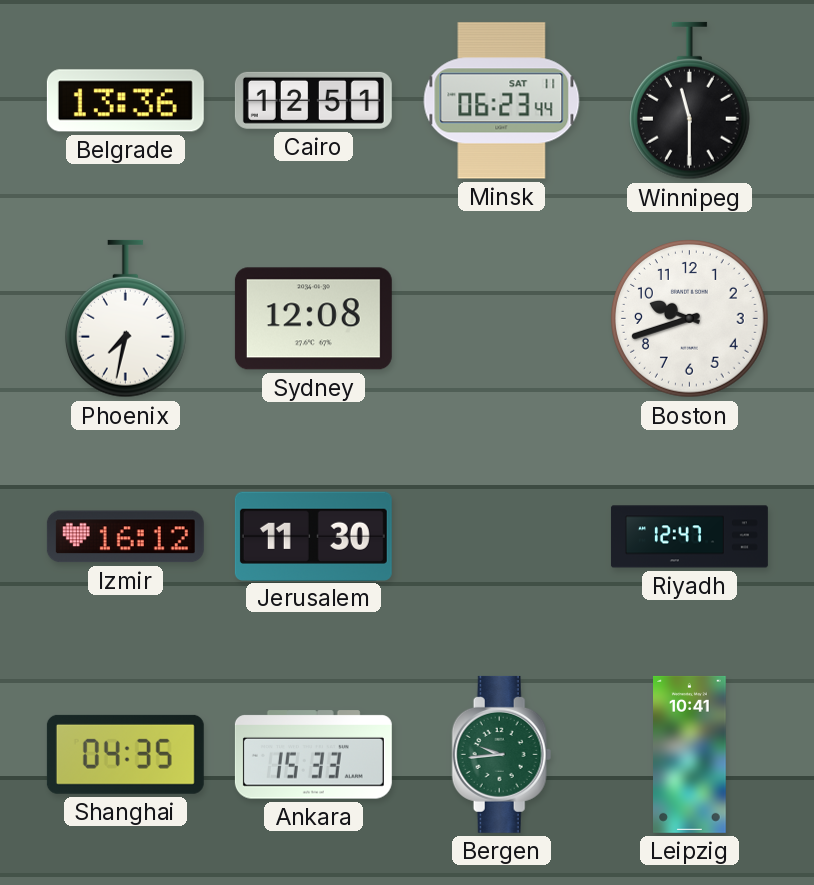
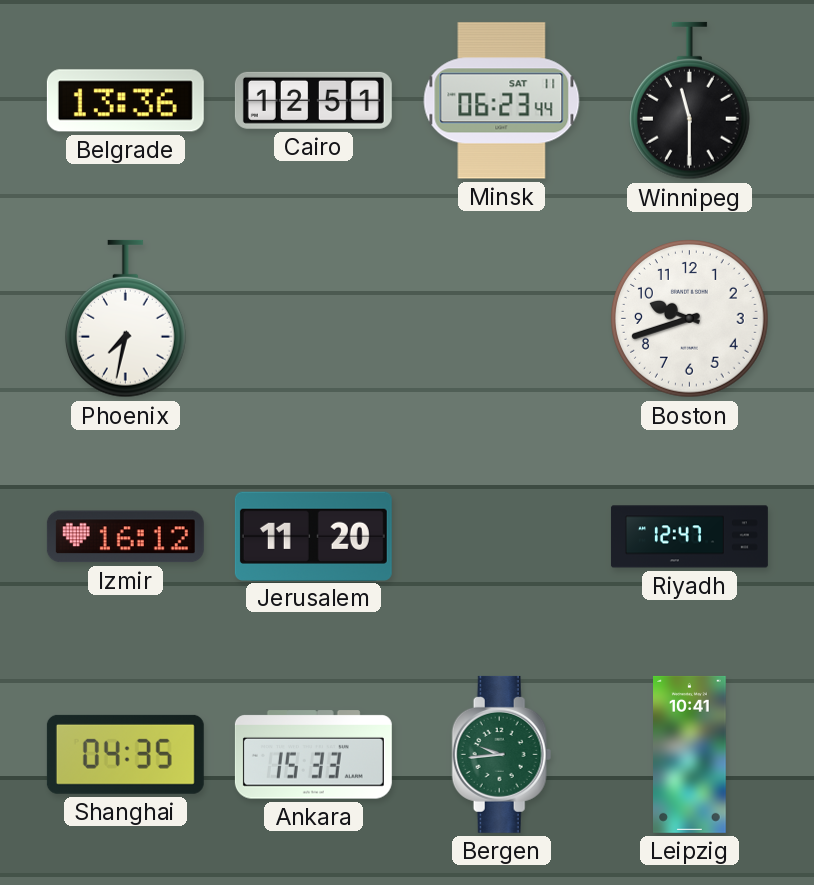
Sydney: 12:08 -> none (313, 319)
Jerusalem: 11:30 -> 11:20 (313, 536)
